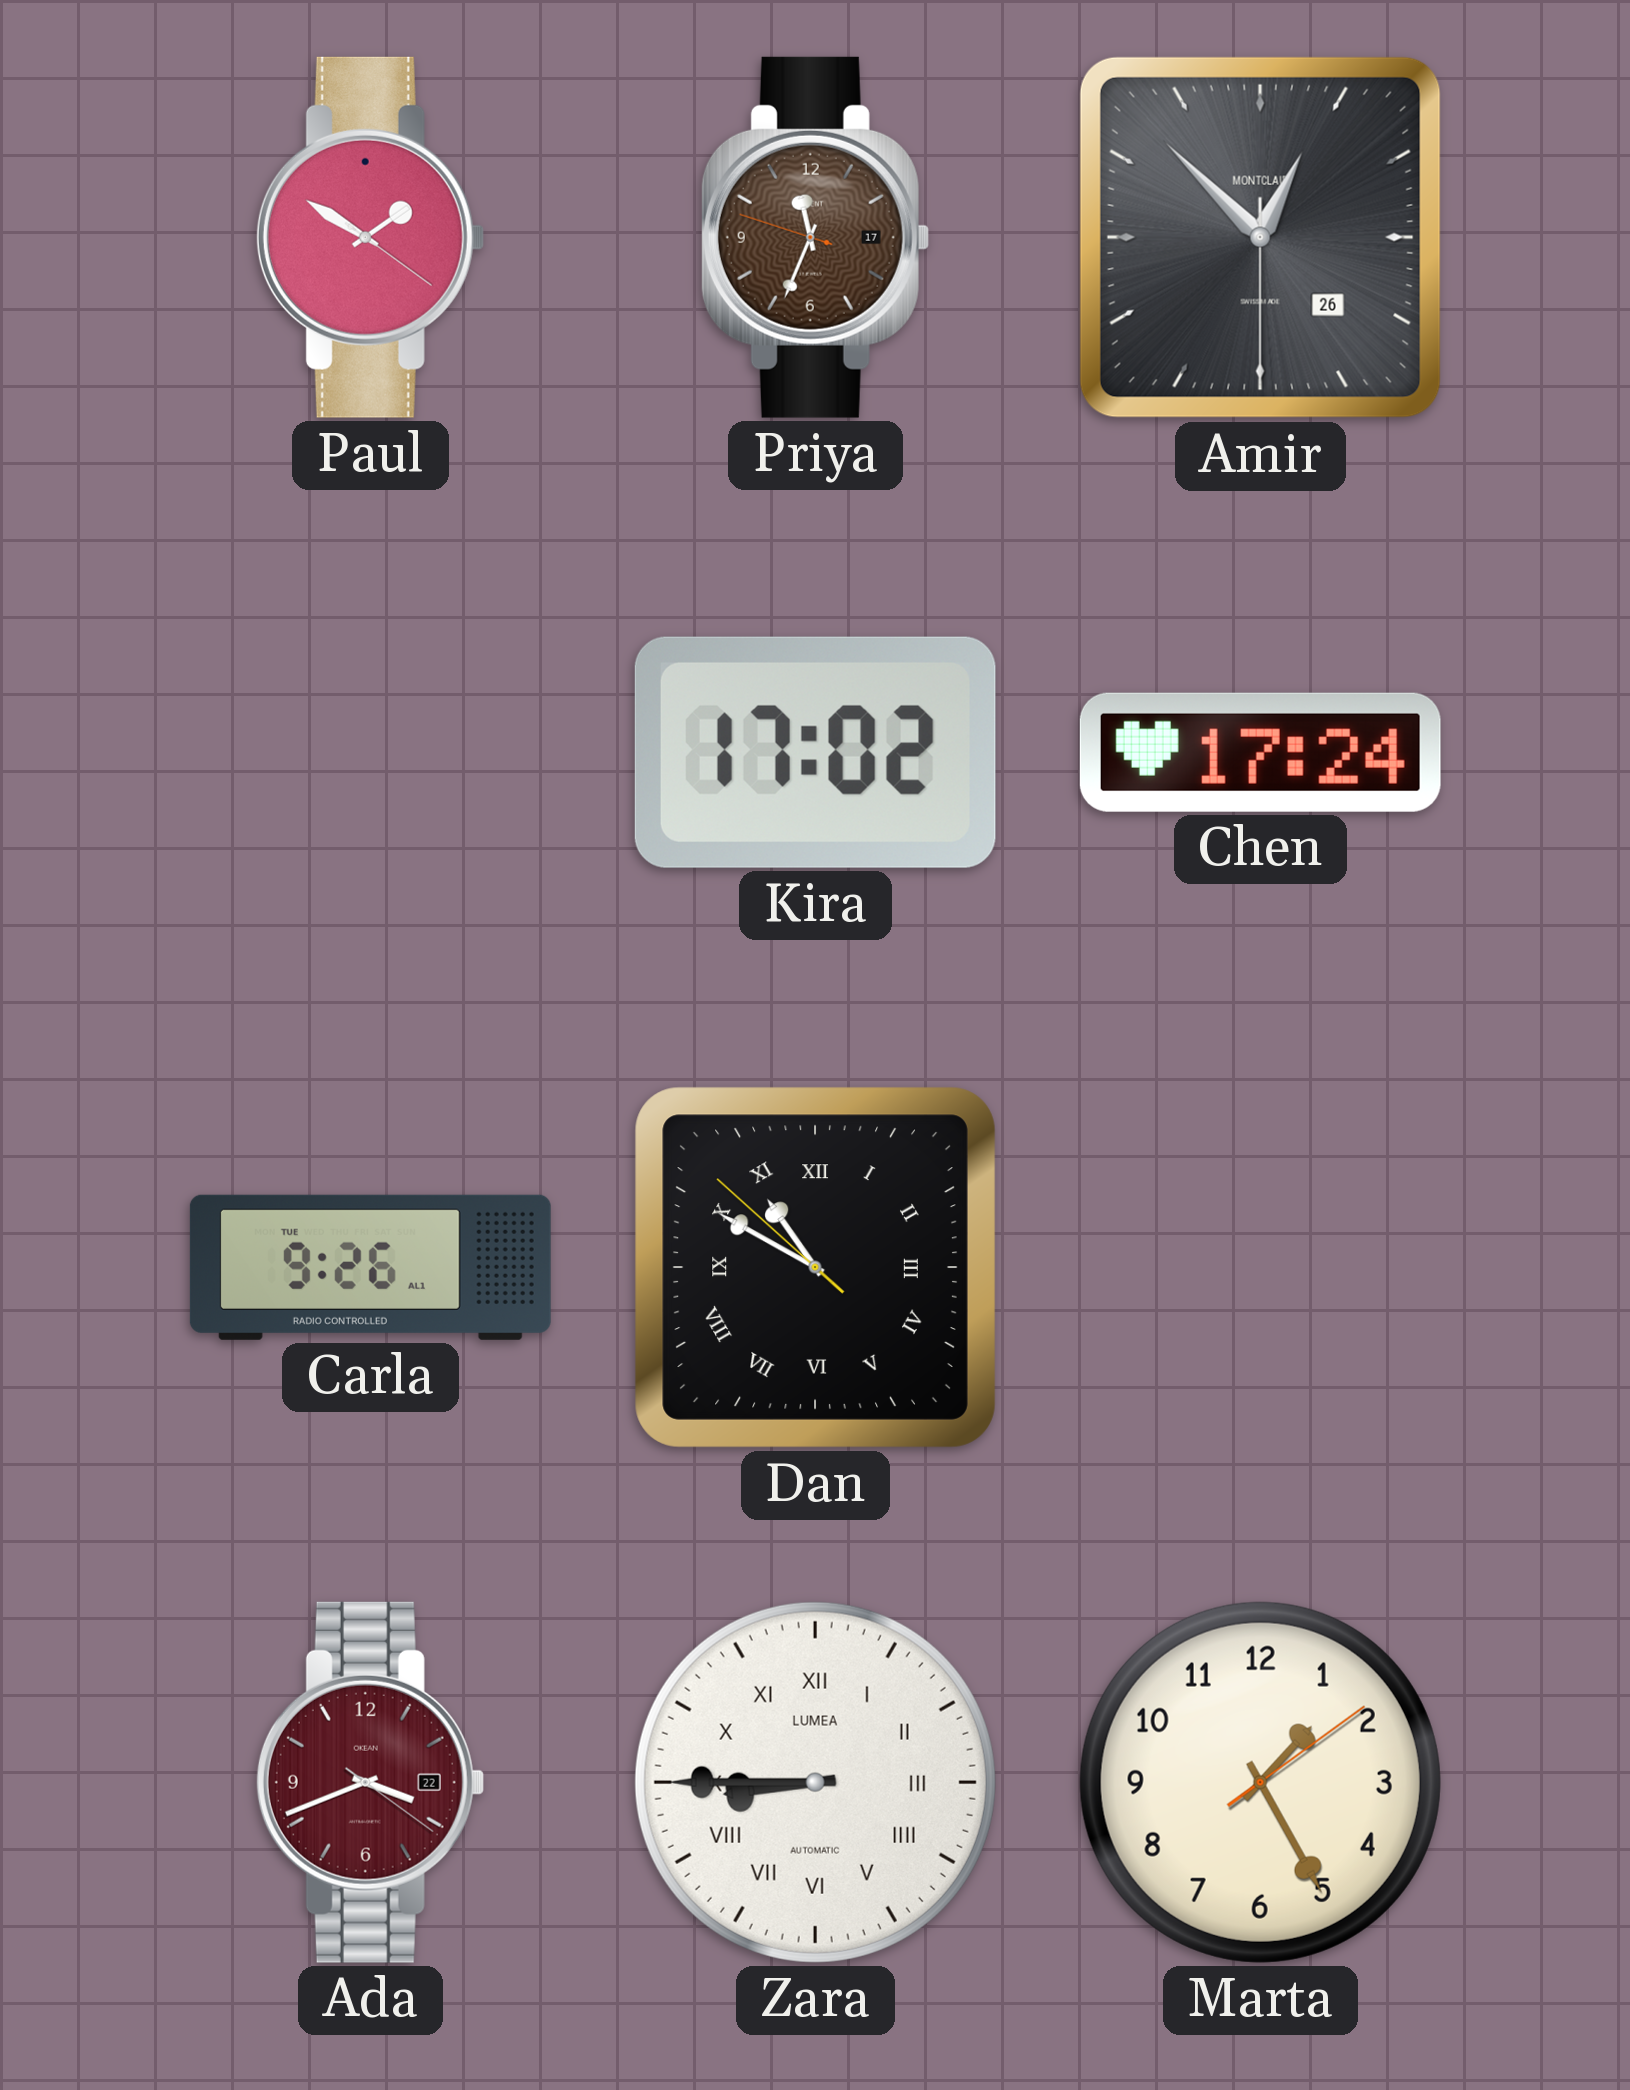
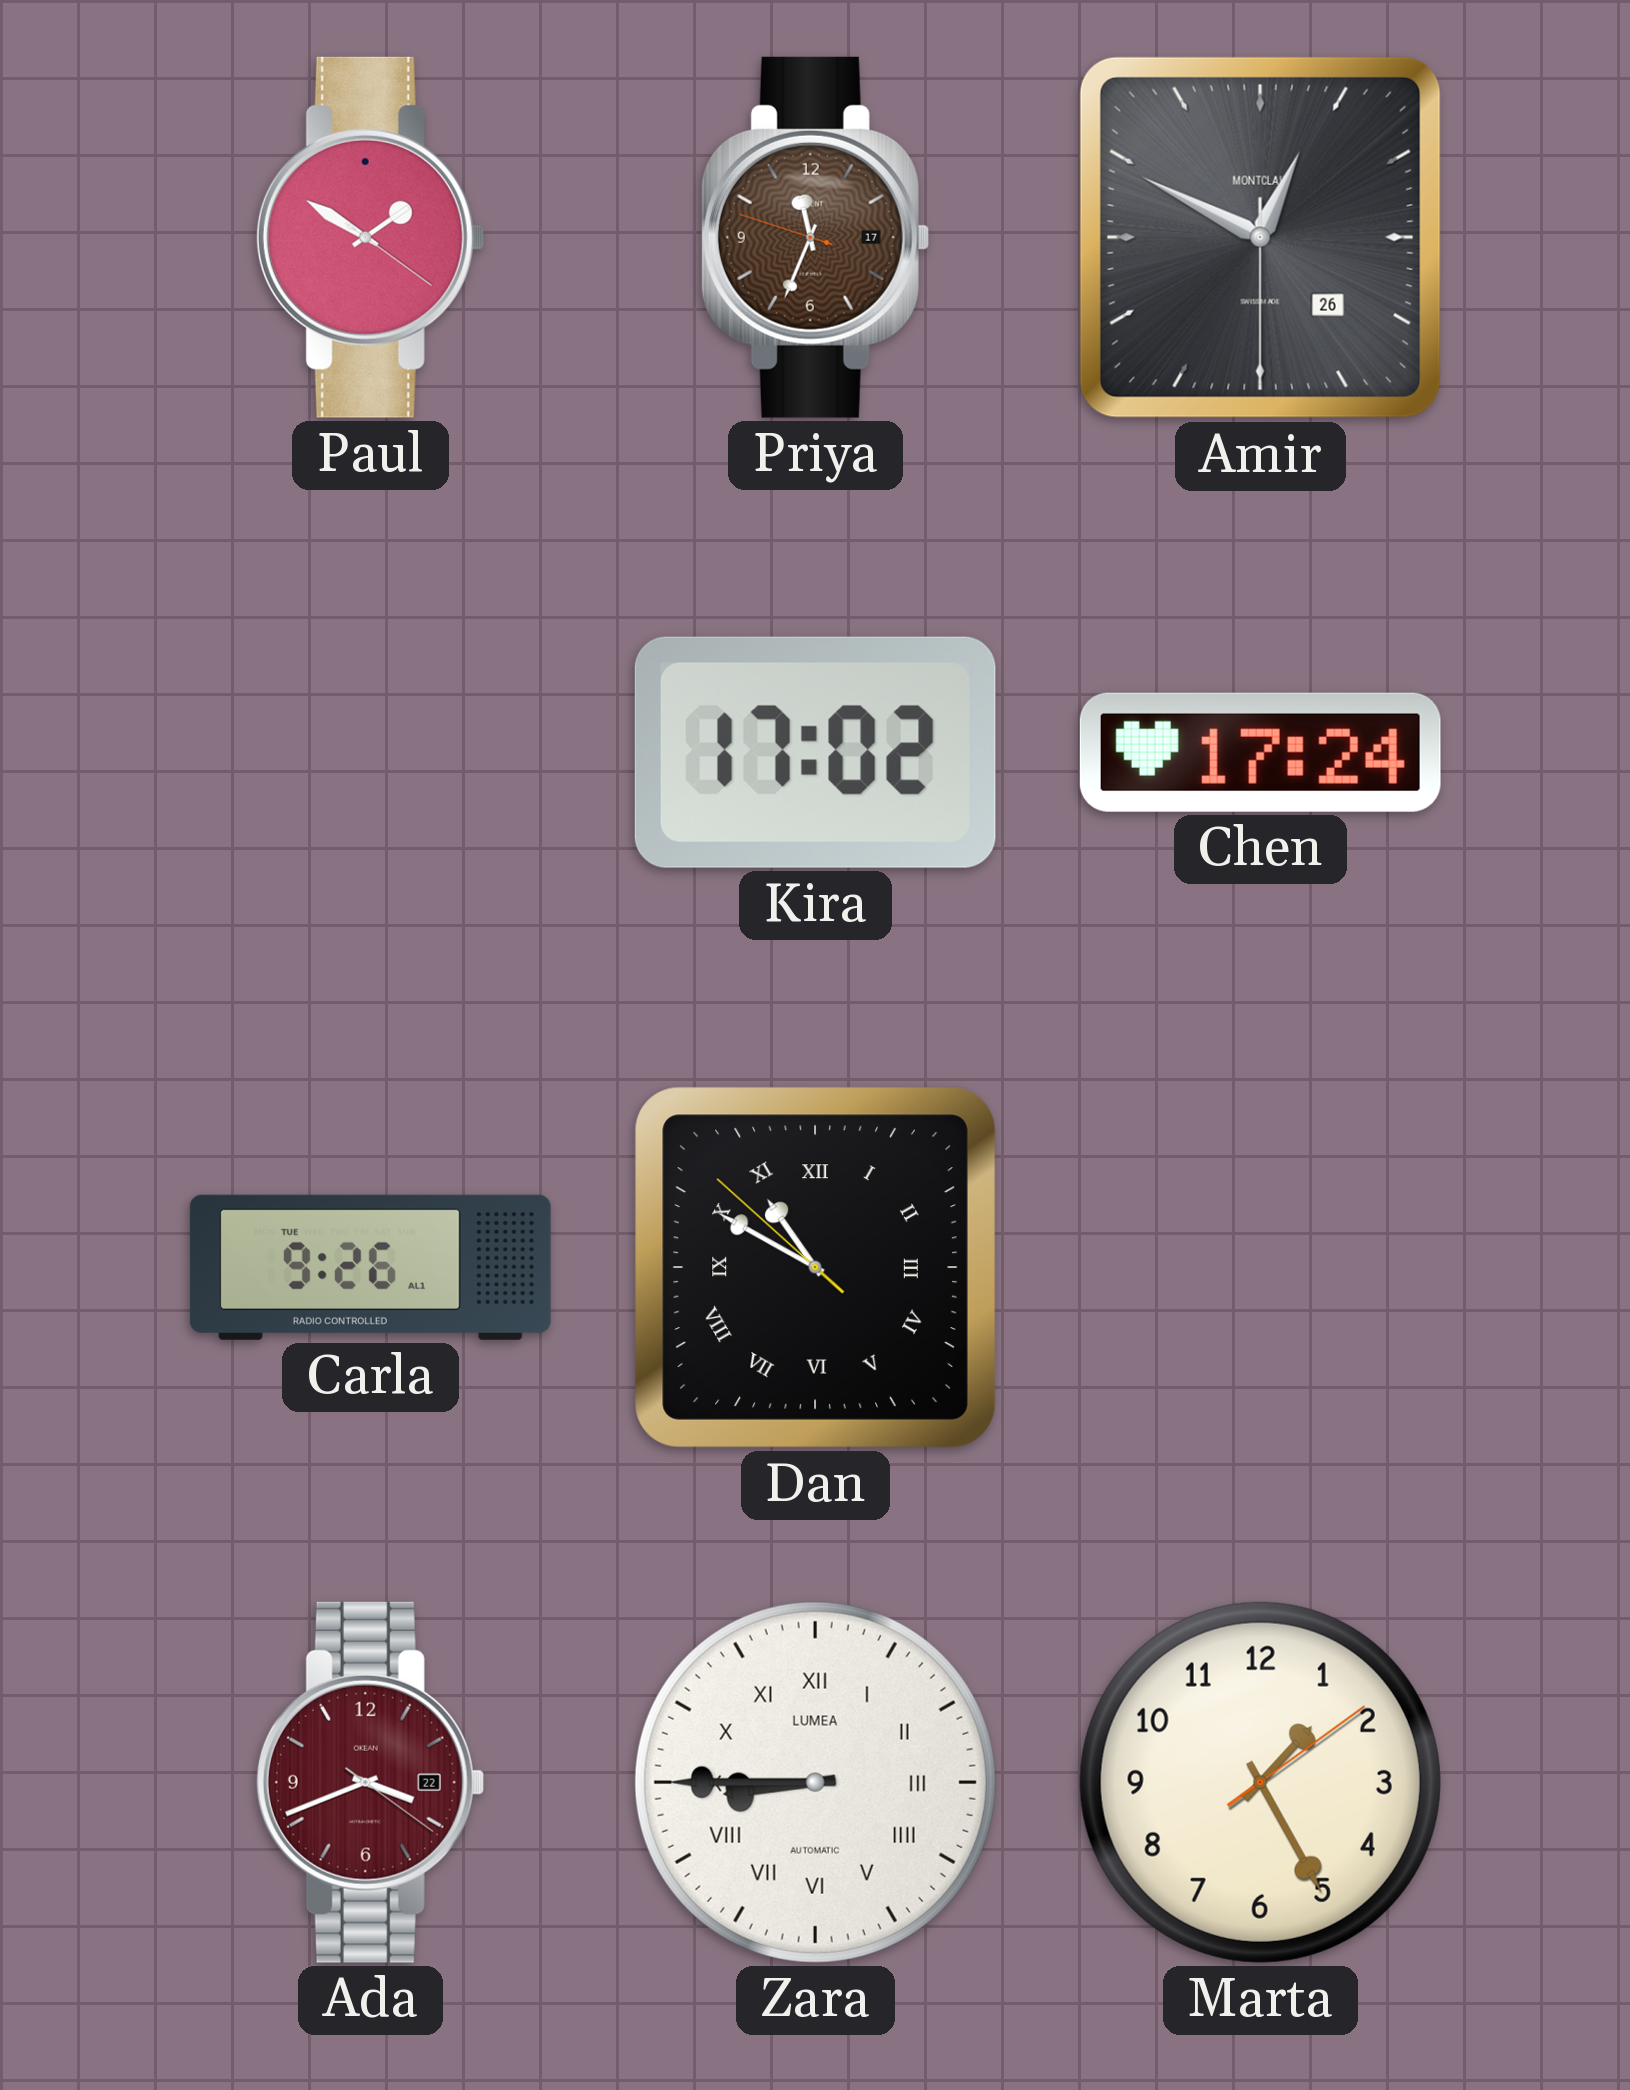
Amir: 12:52 -> 12:49 (1260, 237)
